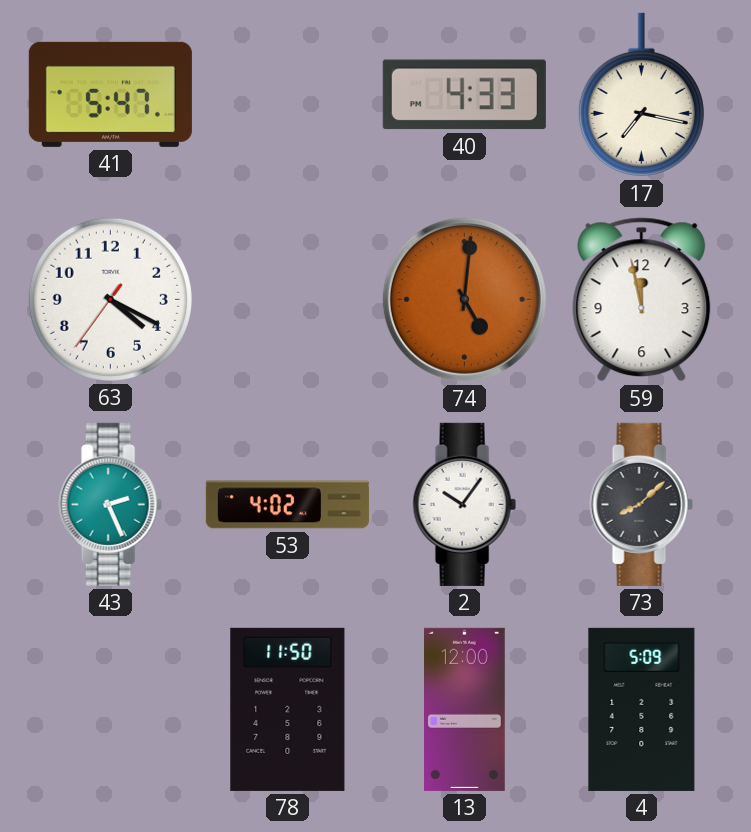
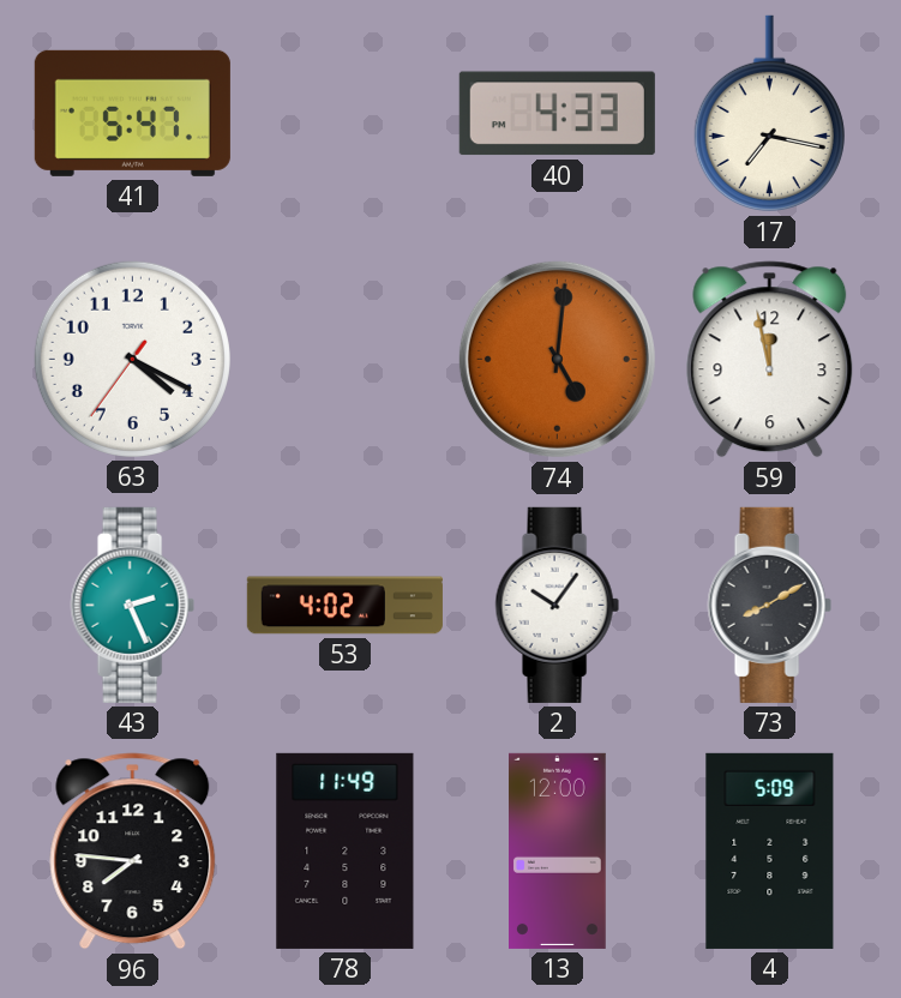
73: 8:08 -> 8:10 (769, 605)
96: none -> 7:46 (133, 852)
78: 11:50 -> 11:49 (346, 850)
